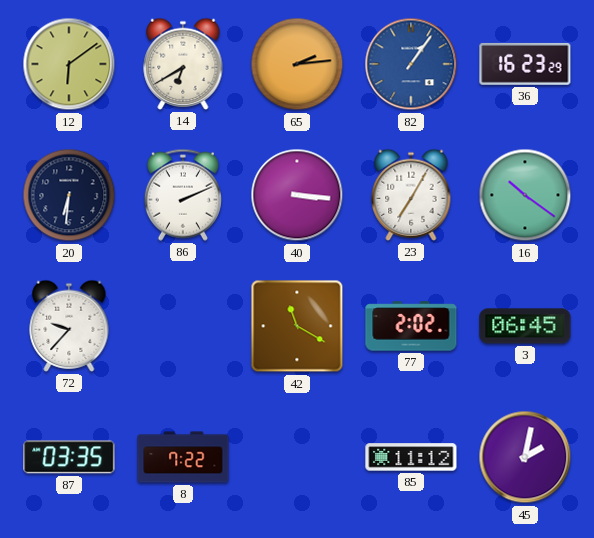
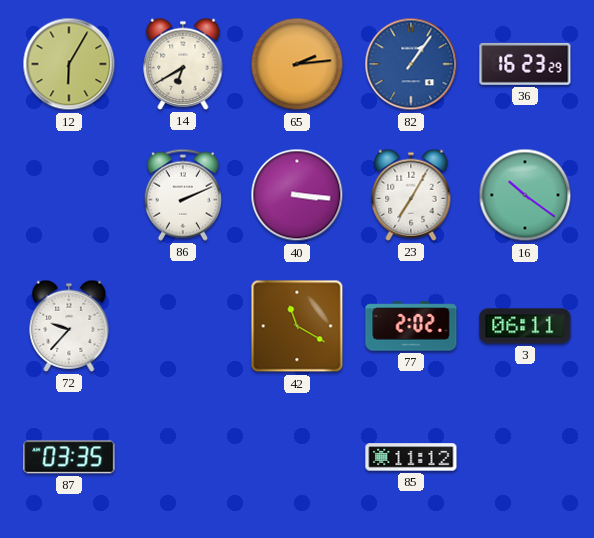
12: 6:09 -> 6:05 (69, 64)
20: 6:31 -> none (69, 195)
3: 06:45 -> 06:11 (525, 326)
8: 7:22 -> none (183, 457)
45: 2:02 -> none (525, 457)
